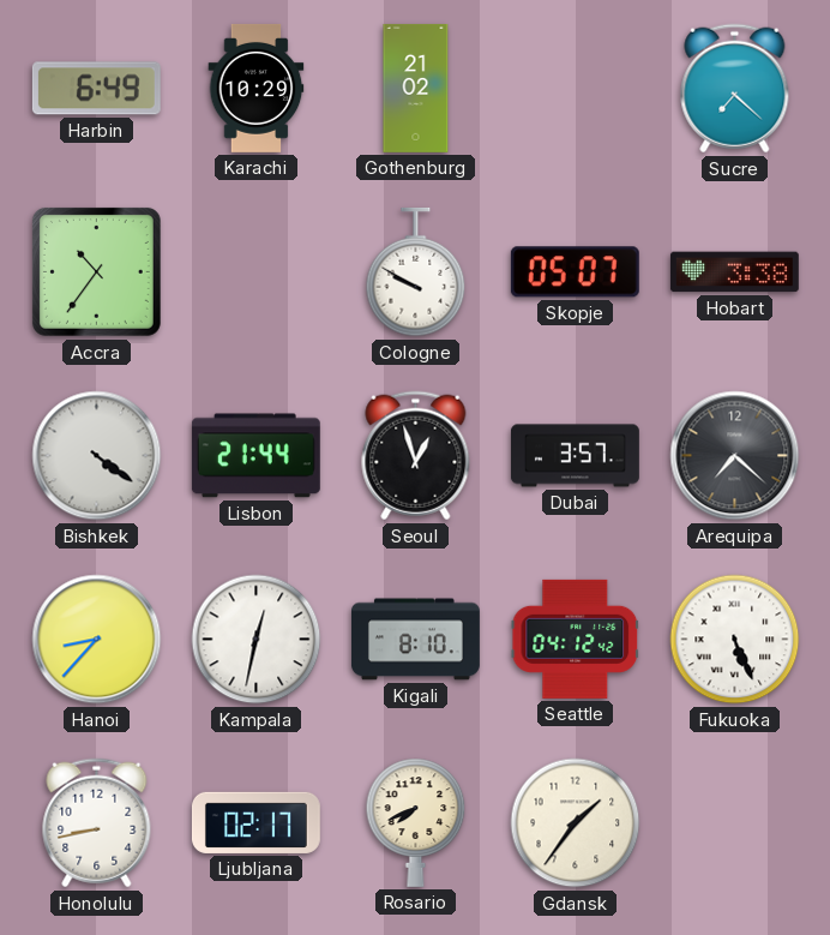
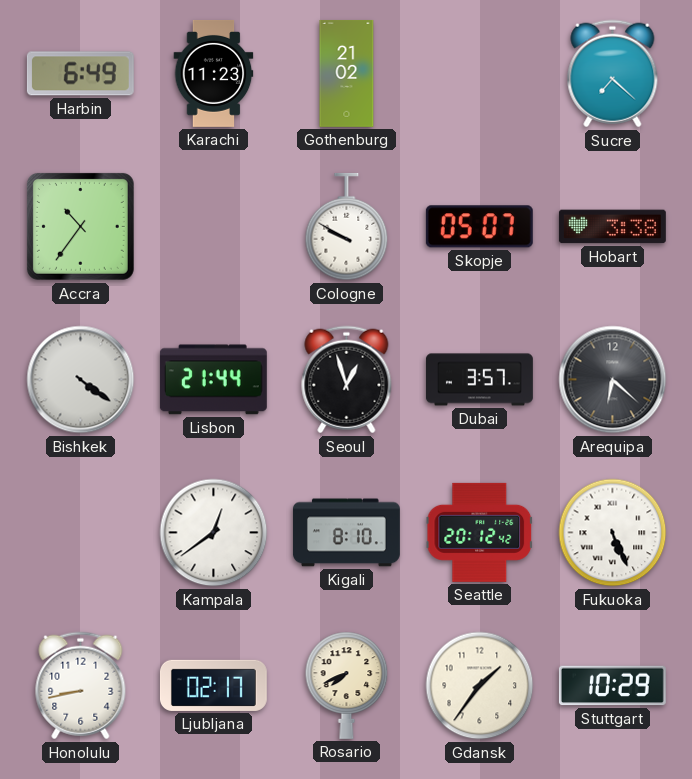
Karachi: 10:29 -> 11:23 (214, 73)
Arequipa: 7:22 -> 6:22 (613, 380)
Hanoi: 8:37 -> none (97, 640)
Kampala: 12:32 -> 12:39 (214, 533)
Seattle: 04:12 -> 20:12 (480, 532)
Stuttgart: none -> 10:29 (612, 686)
